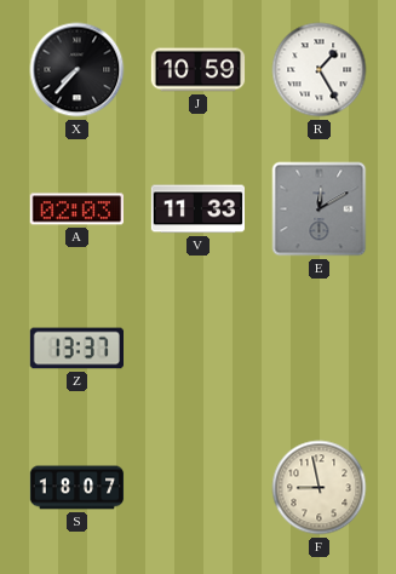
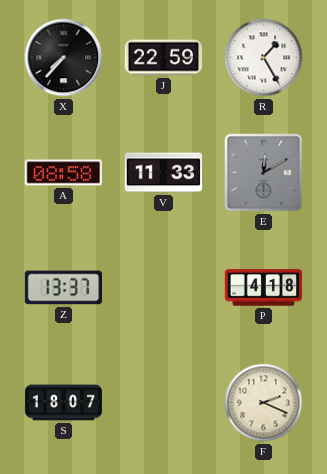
J: 10:59 -> 22:59 (164, 58)
A: 02:03 -> 08:58 (63, 173)
P: none -> 4:18 (263, 288)
F: 8:58 -> 2:19 (264, 403)
